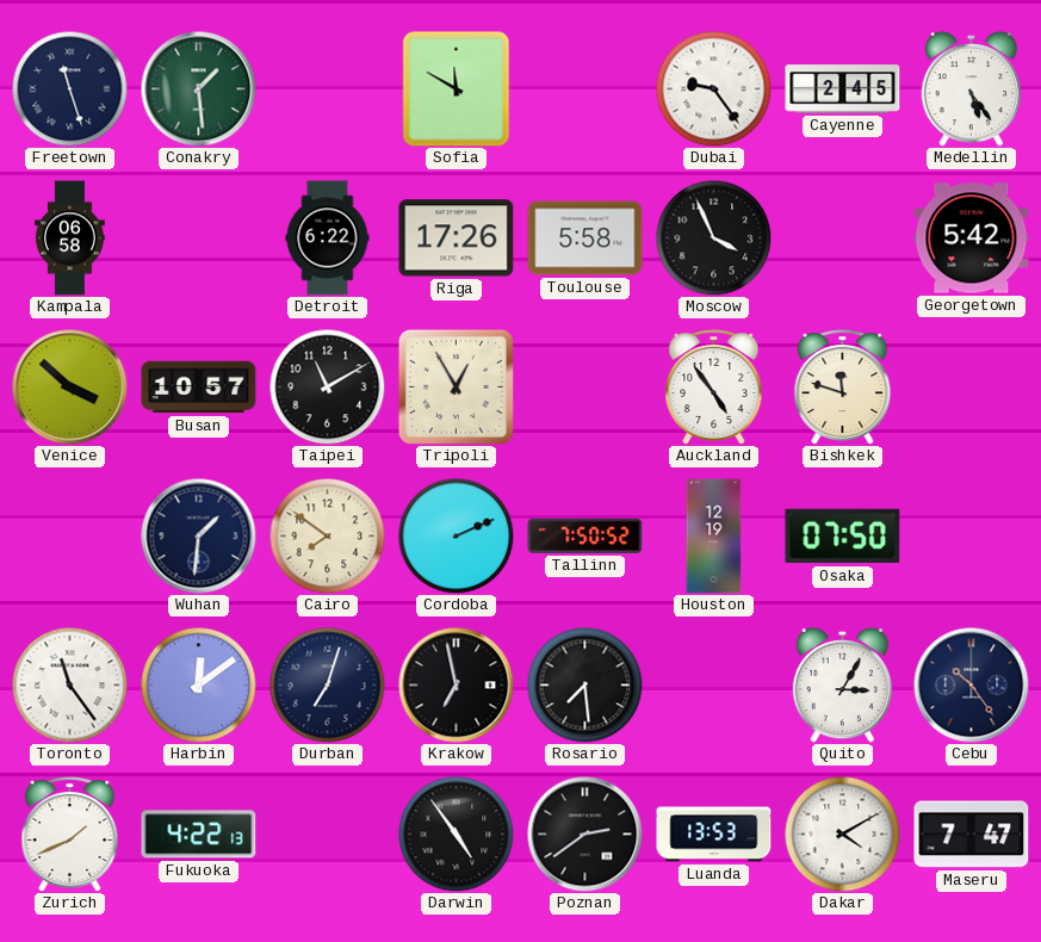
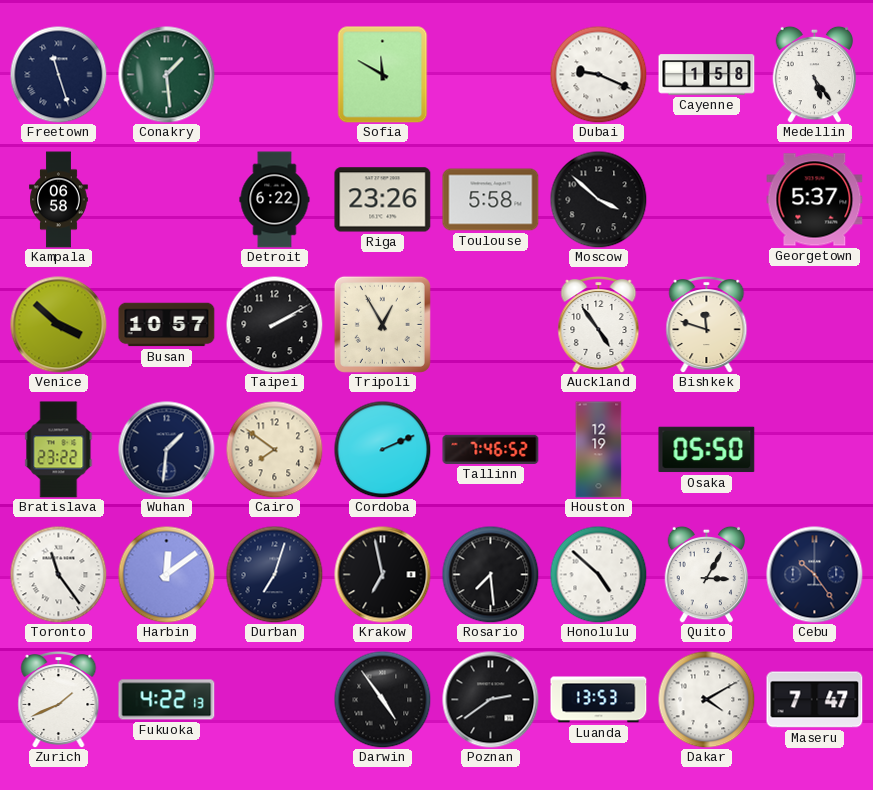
Dubai: 9:24 -> 9:19 (598, 74)
Cayenne: 2:45 -> 1:58 (707, 75)
Riga: 17:26 -> 23:26 (383, 200)
Moscow: 3:56 -> 3:52 (598, 199)
Georgetown: 5:42 -> 5:37 (815, 200)
Taipei: 11:10 -> 2:10 (274, 324)
Bratislava: none -> 23:22 (59, 450)
Tallinn: 7:50 -> 7:46 (491, 449)
Osaka: 07:50 -> 05:50 (707, 450)
Honolulu: none -> 4:52 (598, 574)
